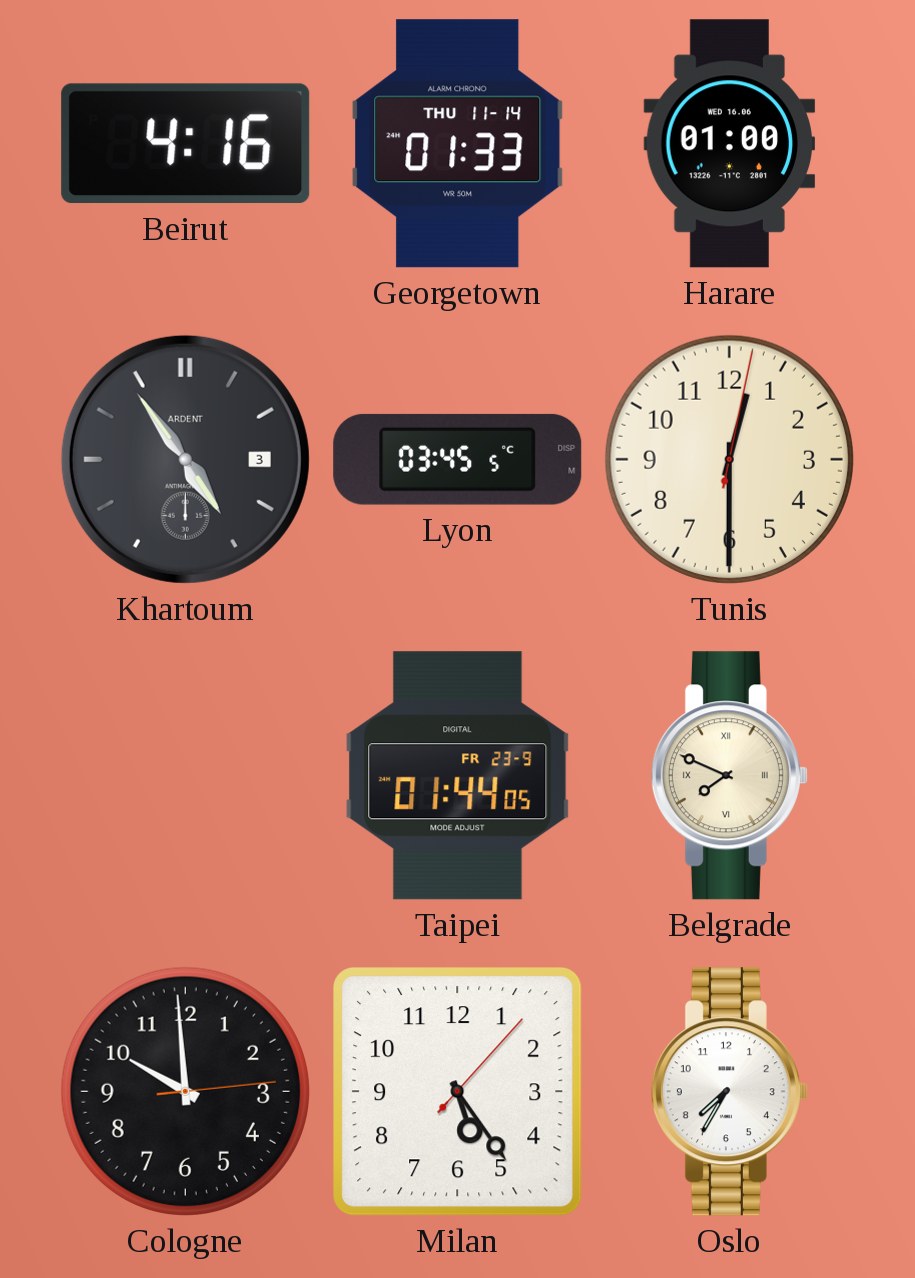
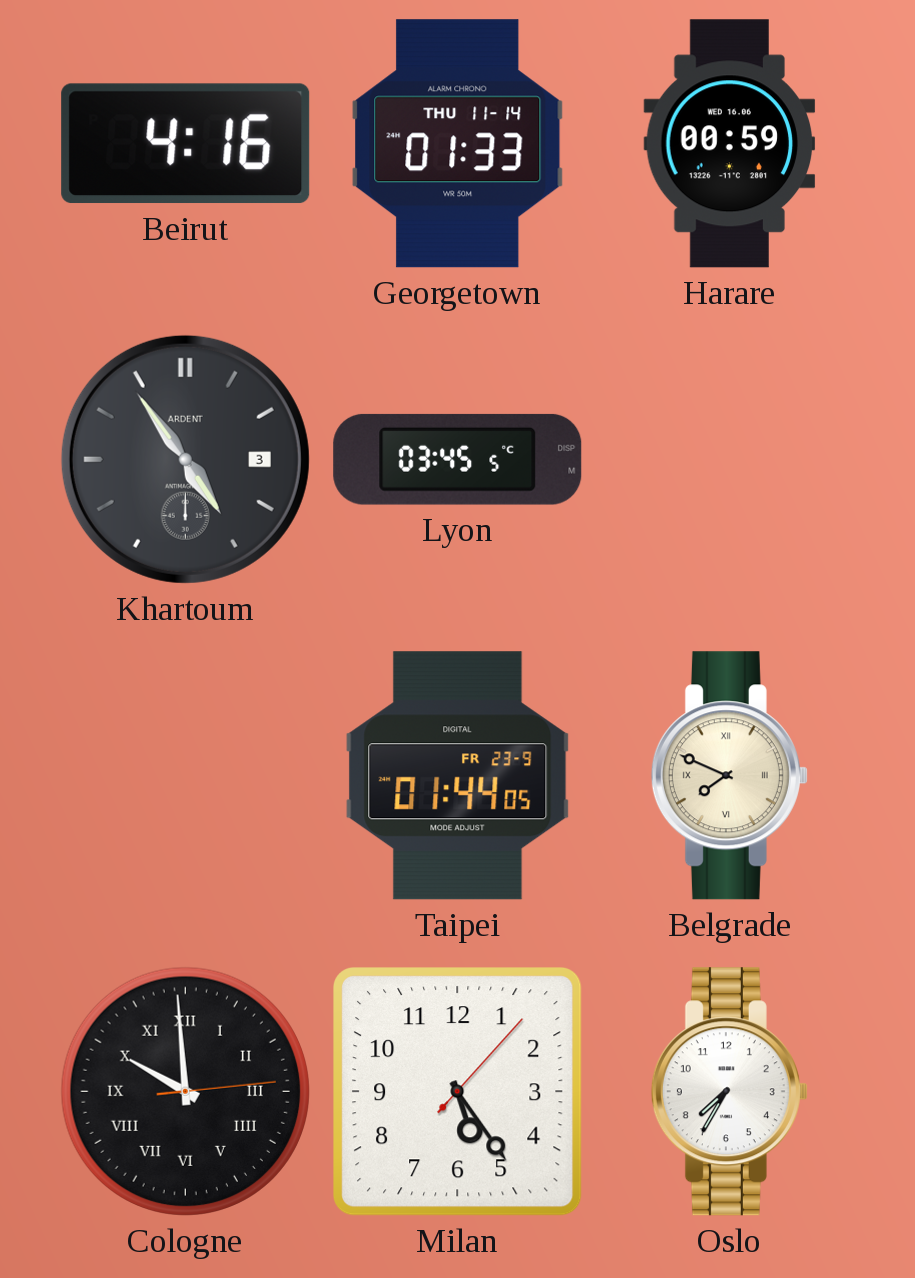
Harare: 01:00 -> 00:59 (730, 144)
Tunis: 12:30 -> none (729, 459)
Cologne numerals: Arabic -> Roman (185, 1091)
